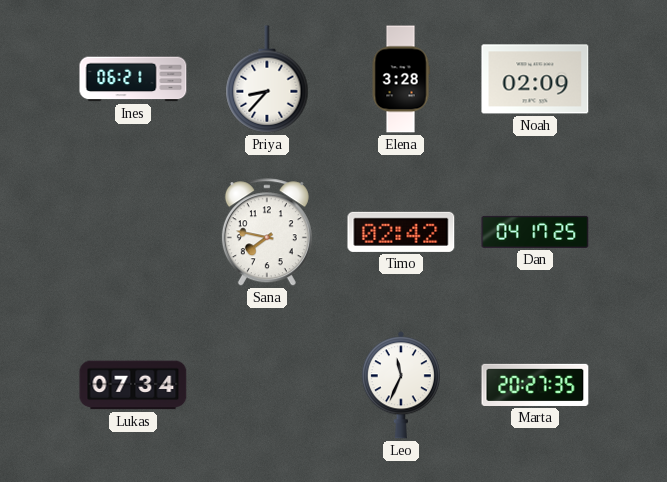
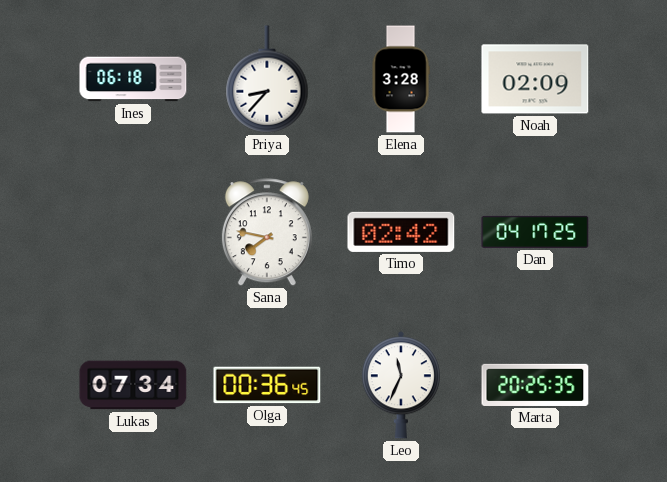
Ines: 06:21 -> 06:18 (133, 79)
Olga: none -> 00:36 (267, 385)
Marta: 20:27 -> 20:25 (535, 385)
